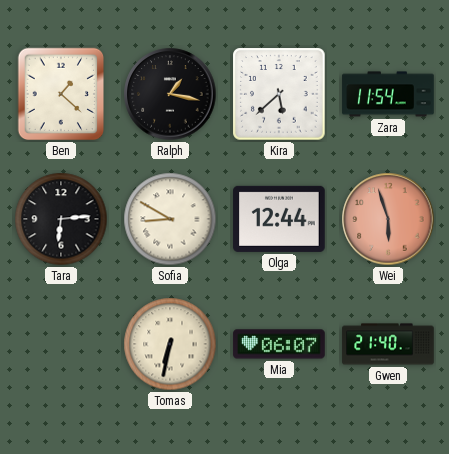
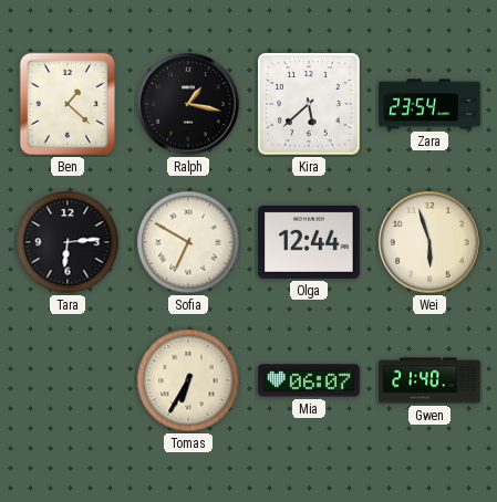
Zara: 11:54 -> 23:54 (429, 104)
Sofia: 8:50 -> 6:50 (188, 242)
Wei dial: salmon -> cream (429, 242)
Tomas: 6:32 -> 6:35 (188, 380)
